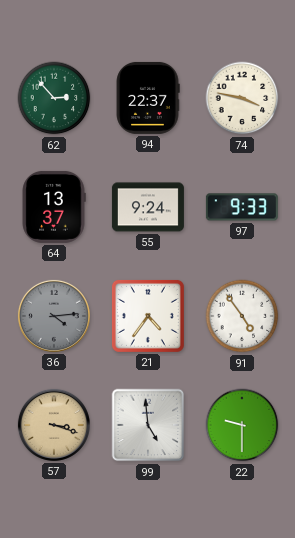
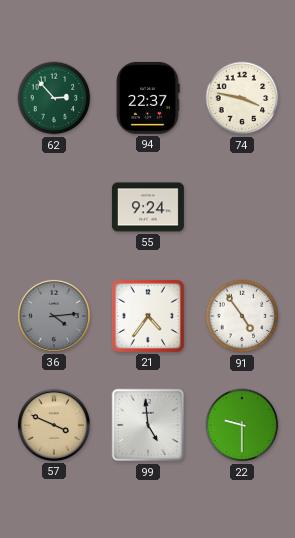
64: 13:37 -> none (54, 207)
97: 9:33 -> none (242, 207)
57: 3:18 -> 3:49 (54, 425)
